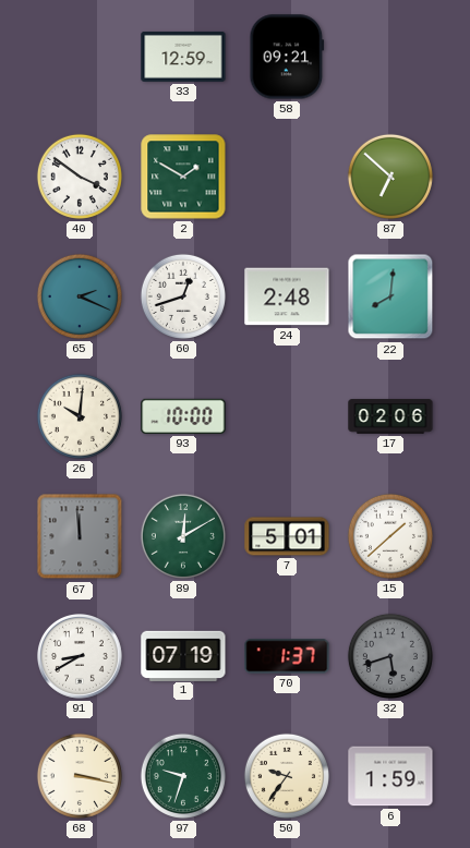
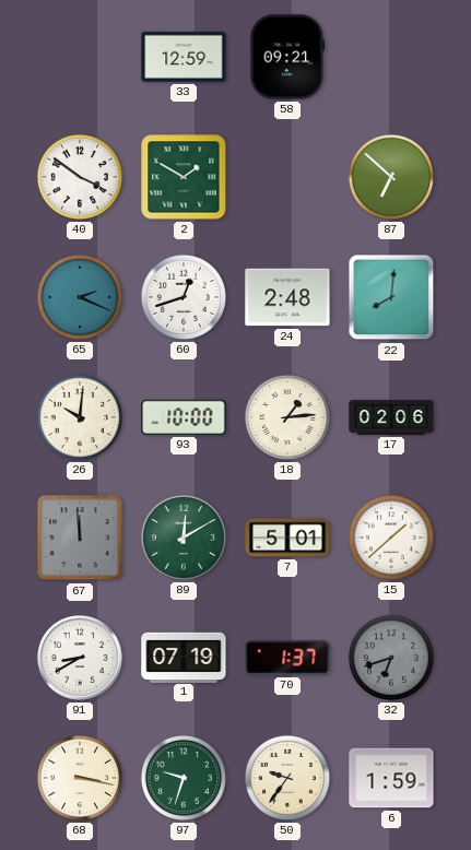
18: none -> 1:14 (287, 417)
32: 5:42 -> 6:42 (391, 658)
